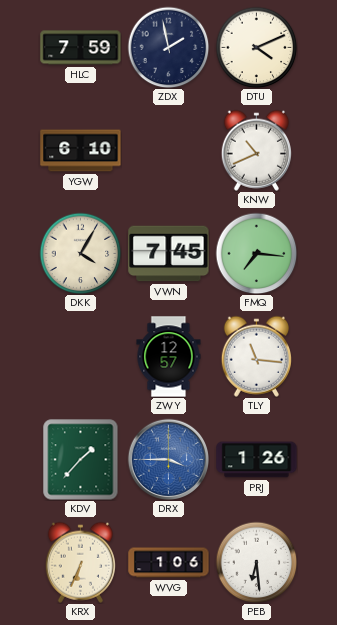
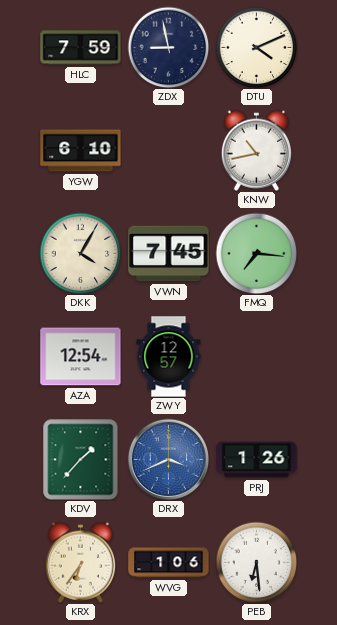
ZDX: 1:58 -> 8:58 (168, 47)
KNW: 10:41 -> 10:43 (256, 150)
AZA: none -> 12:54 (81, 357)
TLY: 11:16 -> none (256, 356)
DRX: 3:45 -> 3:41 (168, 459)
KRX: 6:34 -> 6:36 (80, 562)
